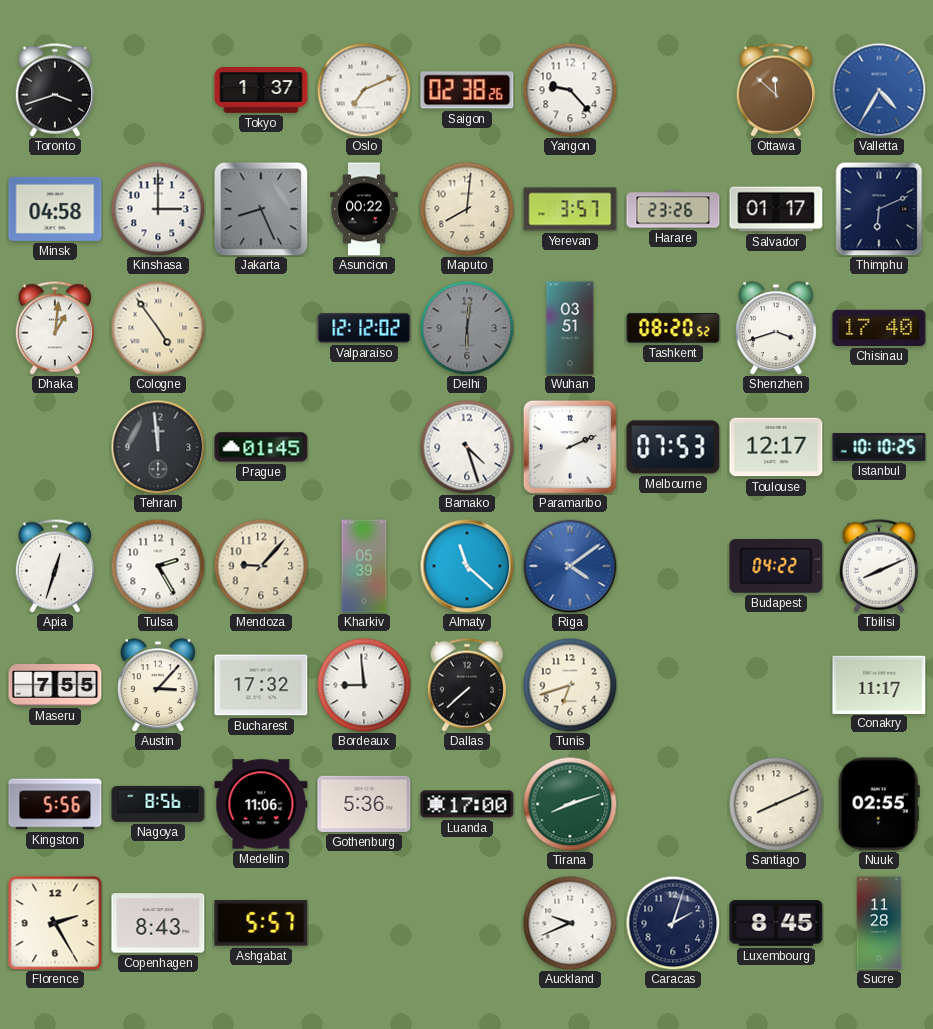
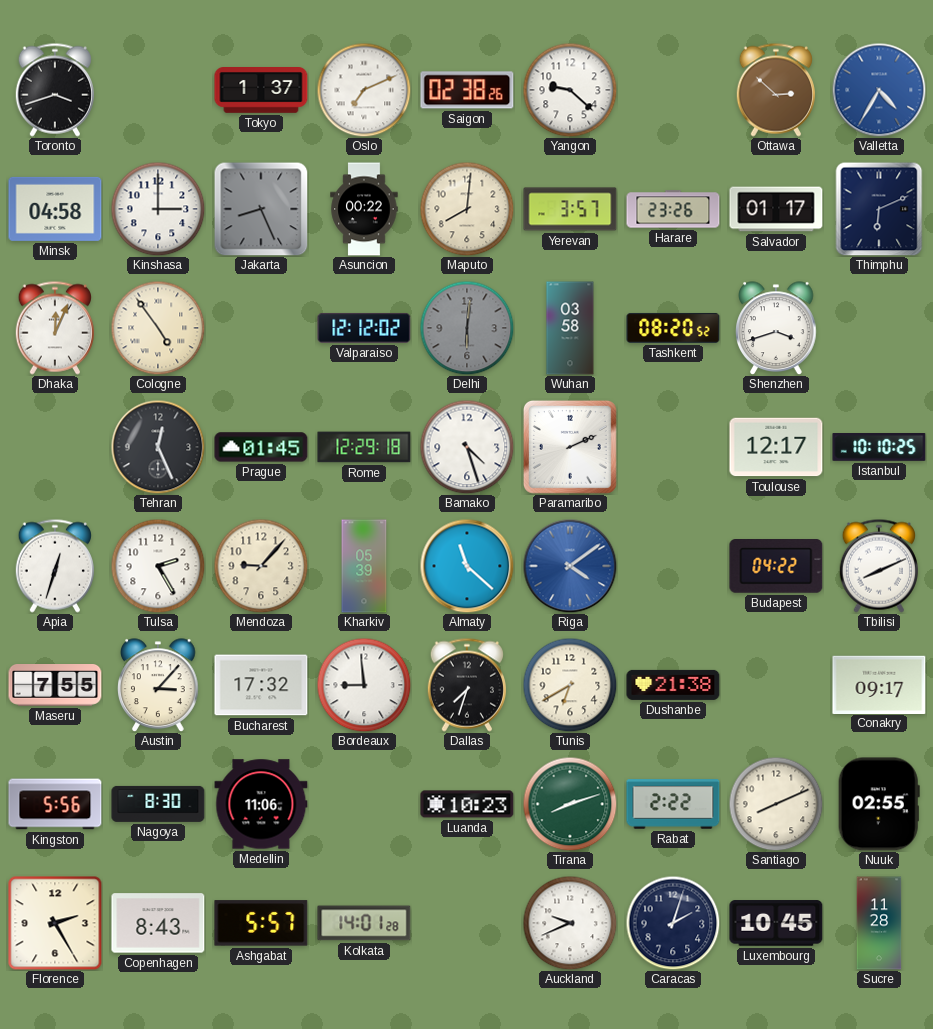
Yangon: 9:23 -> 9:22 (570, 90)
Ottawa: 11:52 -> 2:52 (776, 90)
Dhaka: 1:01 -> 12:04 (55, 328)
Wuhan: 03:51 -> 03:58 (570, 328)
Chisinau: 17:40 -> none (879, 328)
Tehran: 11:59 -> 12:26 (158, 447)
Rome: none -> 12:29 (364, 447)
Melbourne: 07:53 -> none (673, 447)
Dallas: 7:38 -> 7:33 (467, 685)
Tunis: 6:42 -> 6:40 (570, 685)
Dushanbe: none -> 21:38 (673, 685)
Conakry: 11:17 -> 09:17 (879, 684)
Nagoya: 8:56 -> 8:30 (158, 804)
Gothenburg: 5:36 -> none (364, 804)
Luanda: 17:00 -> 10:23 (467, 804)
Rabat: none -> 2:22 (673, 804)
Kolkata: none -> 14:01 (364, 923)
Luxembourg: 8:45 -> 10:45 (776, 923)
